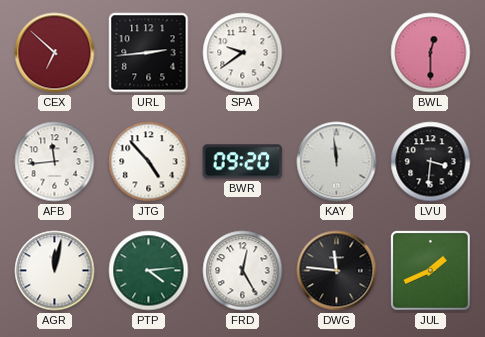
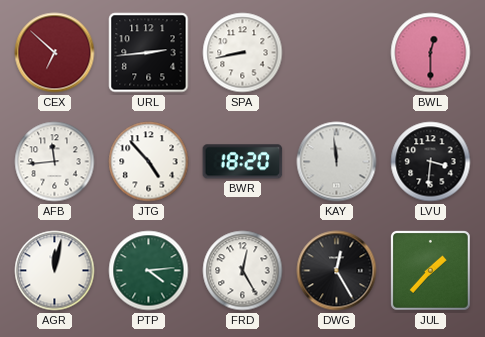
SPA: 9:39 -> 8:43 (243, 53)
BWR: 09:20 -> 18:20 (243, 162)
DWG: 11:46 -> 12:25 (337, 271)
JUL: 1:41 -> 1:37 (431, 271)
